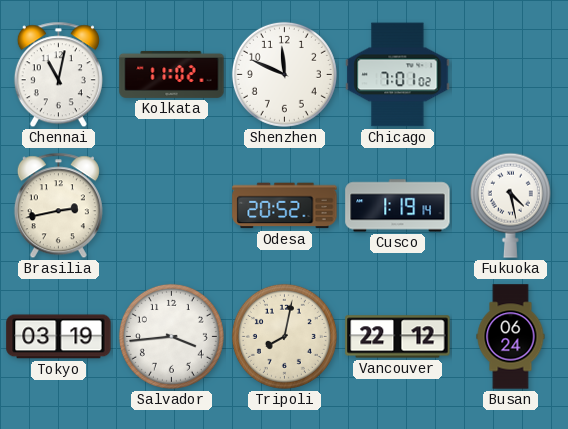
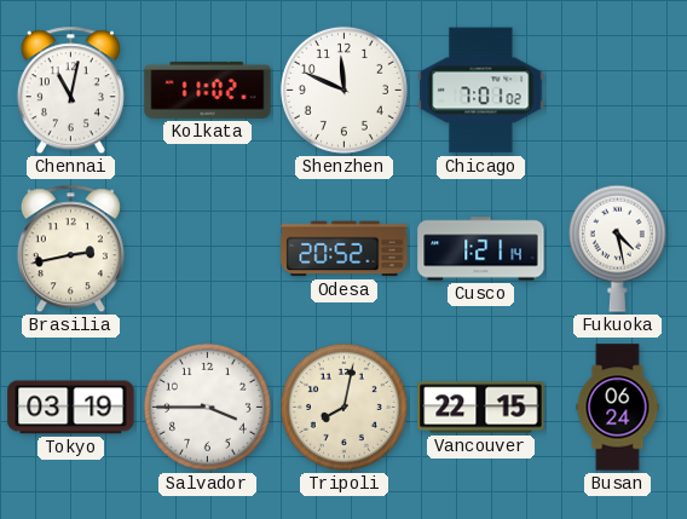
Cusco: 1:19 -> 1:21 (481, 249)
Salvador: 3:44 -> 3:45 (207, 406)
Vancouver: 22:12 -> 22:15 (481, 408)
